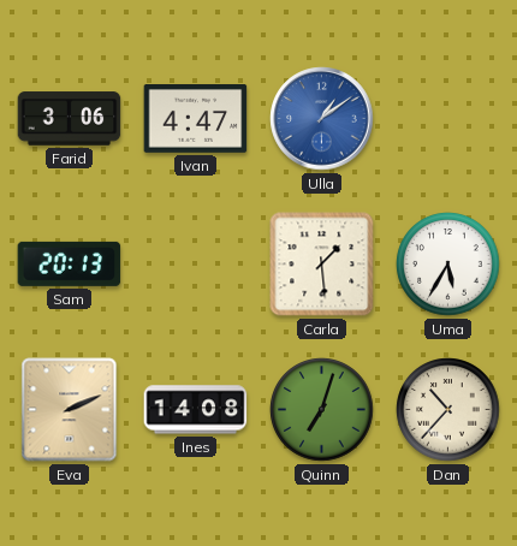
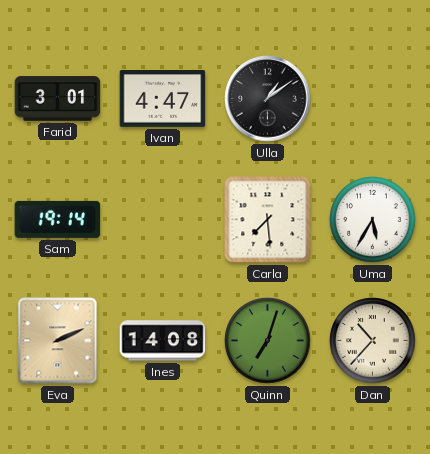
Farid: 3:06 -> 3:01 (58, 99)
Ulla dial: blue -> black (268, 99)
Sam: 20:13 -> 19:14 (58, 219)
Carla: 1:29 -> 7:29 (268, 220)
